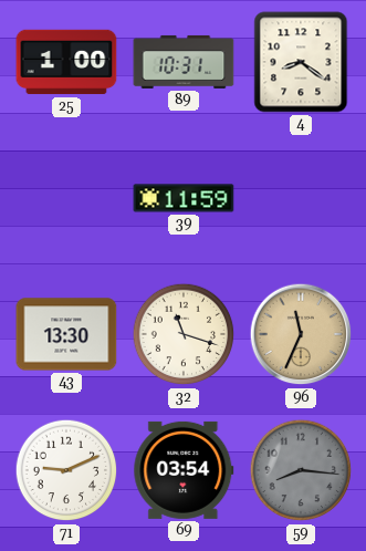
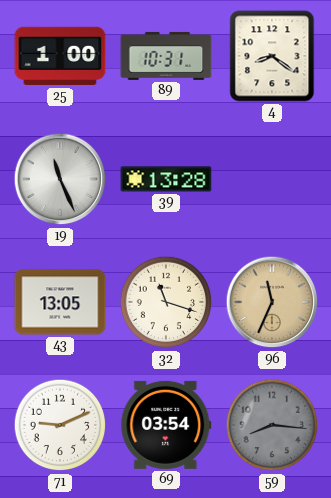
19: none -> 11:26 (60, 179)
39: 11:59 -> 13:28 (166, 179)
43: 13:30 -> 13:05 (60, 302)
